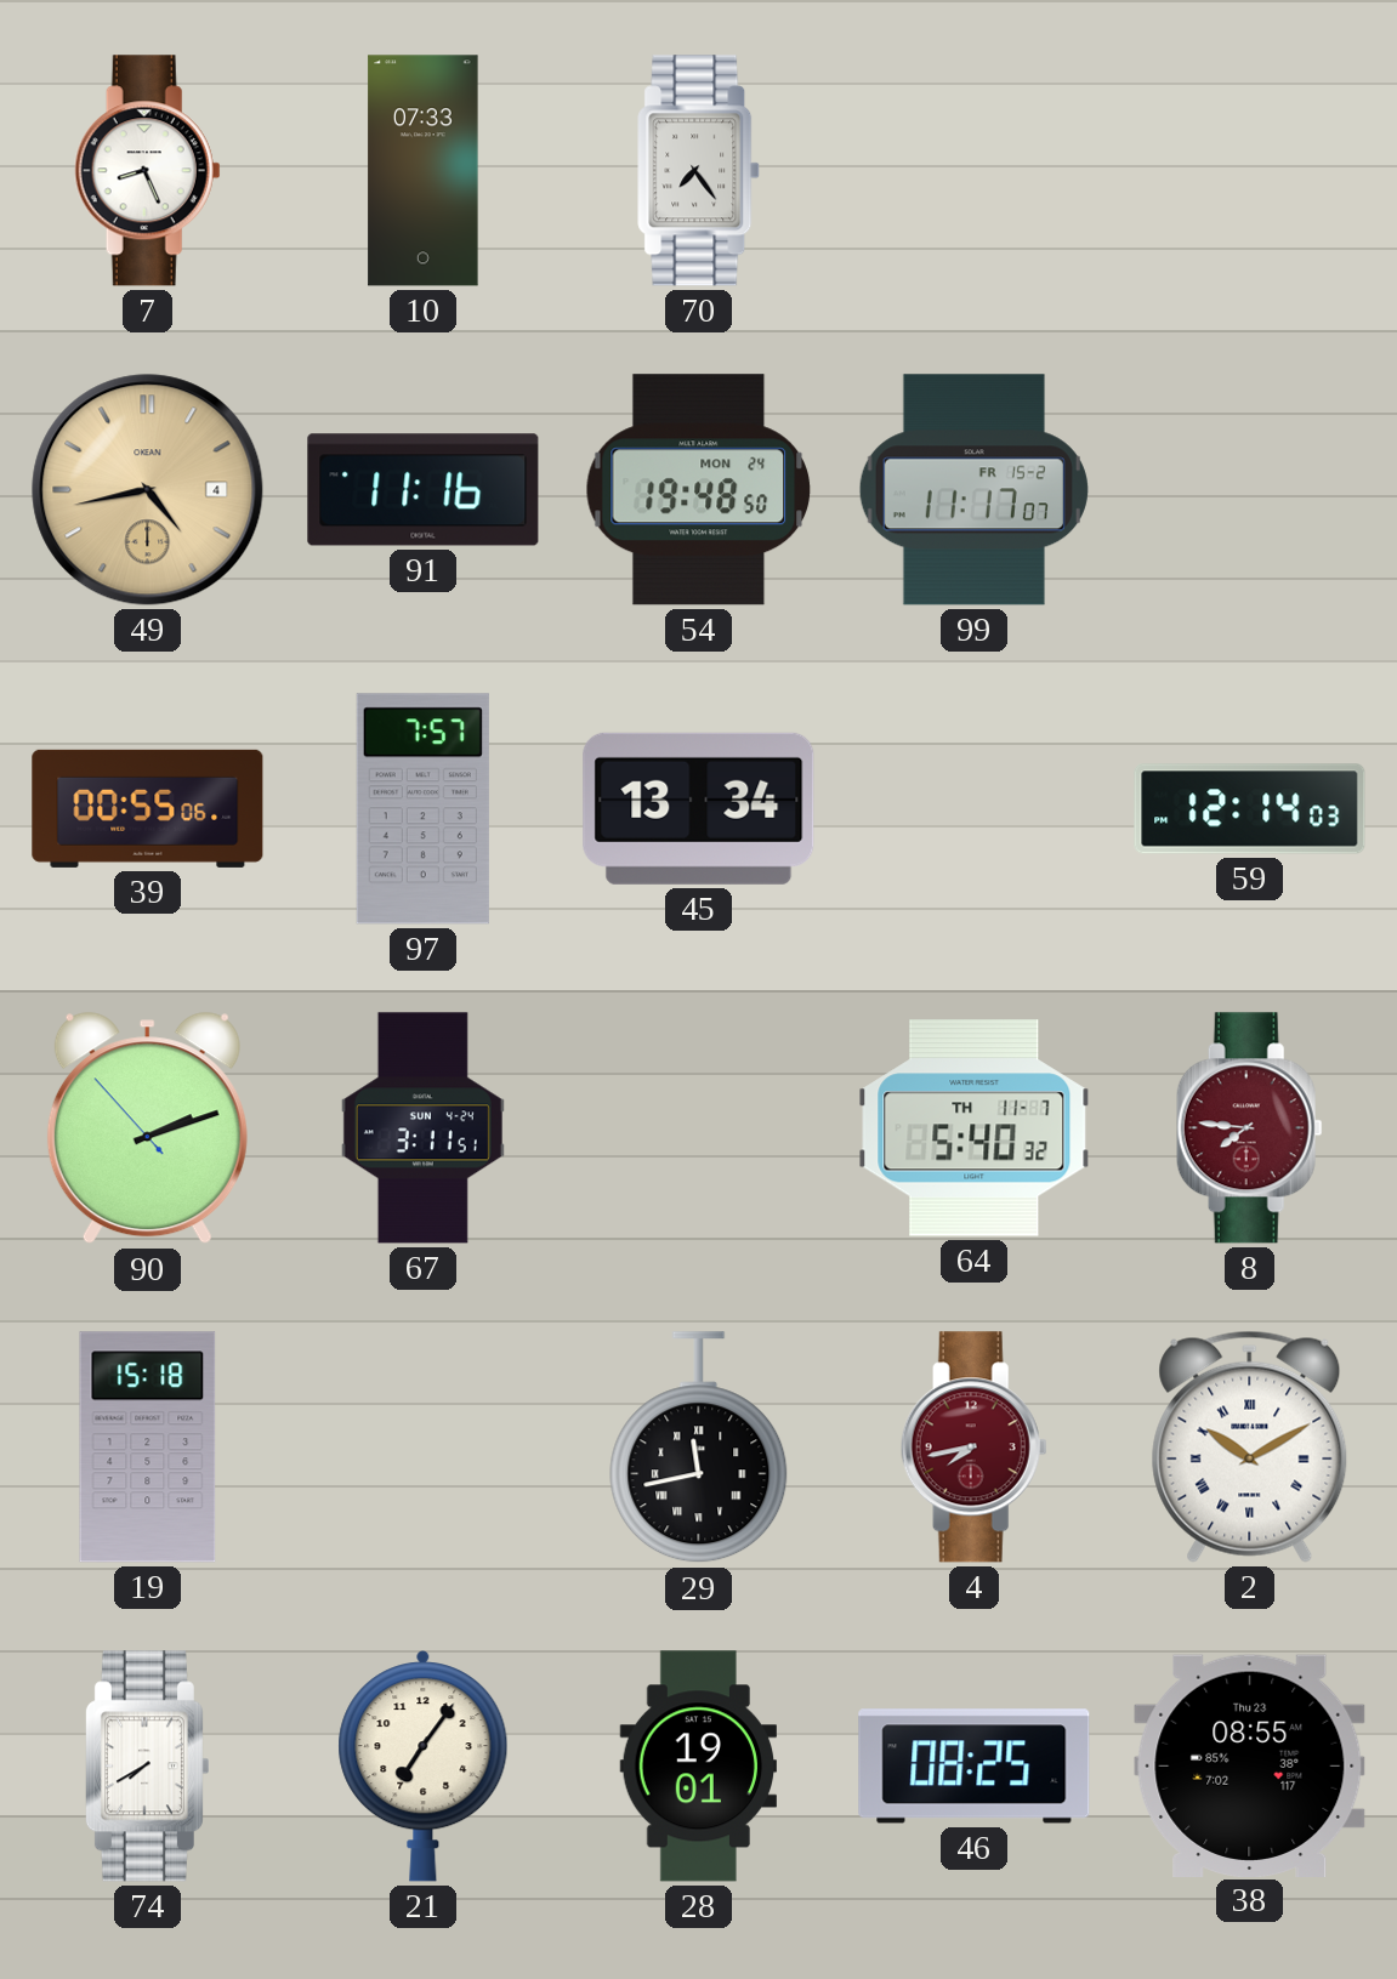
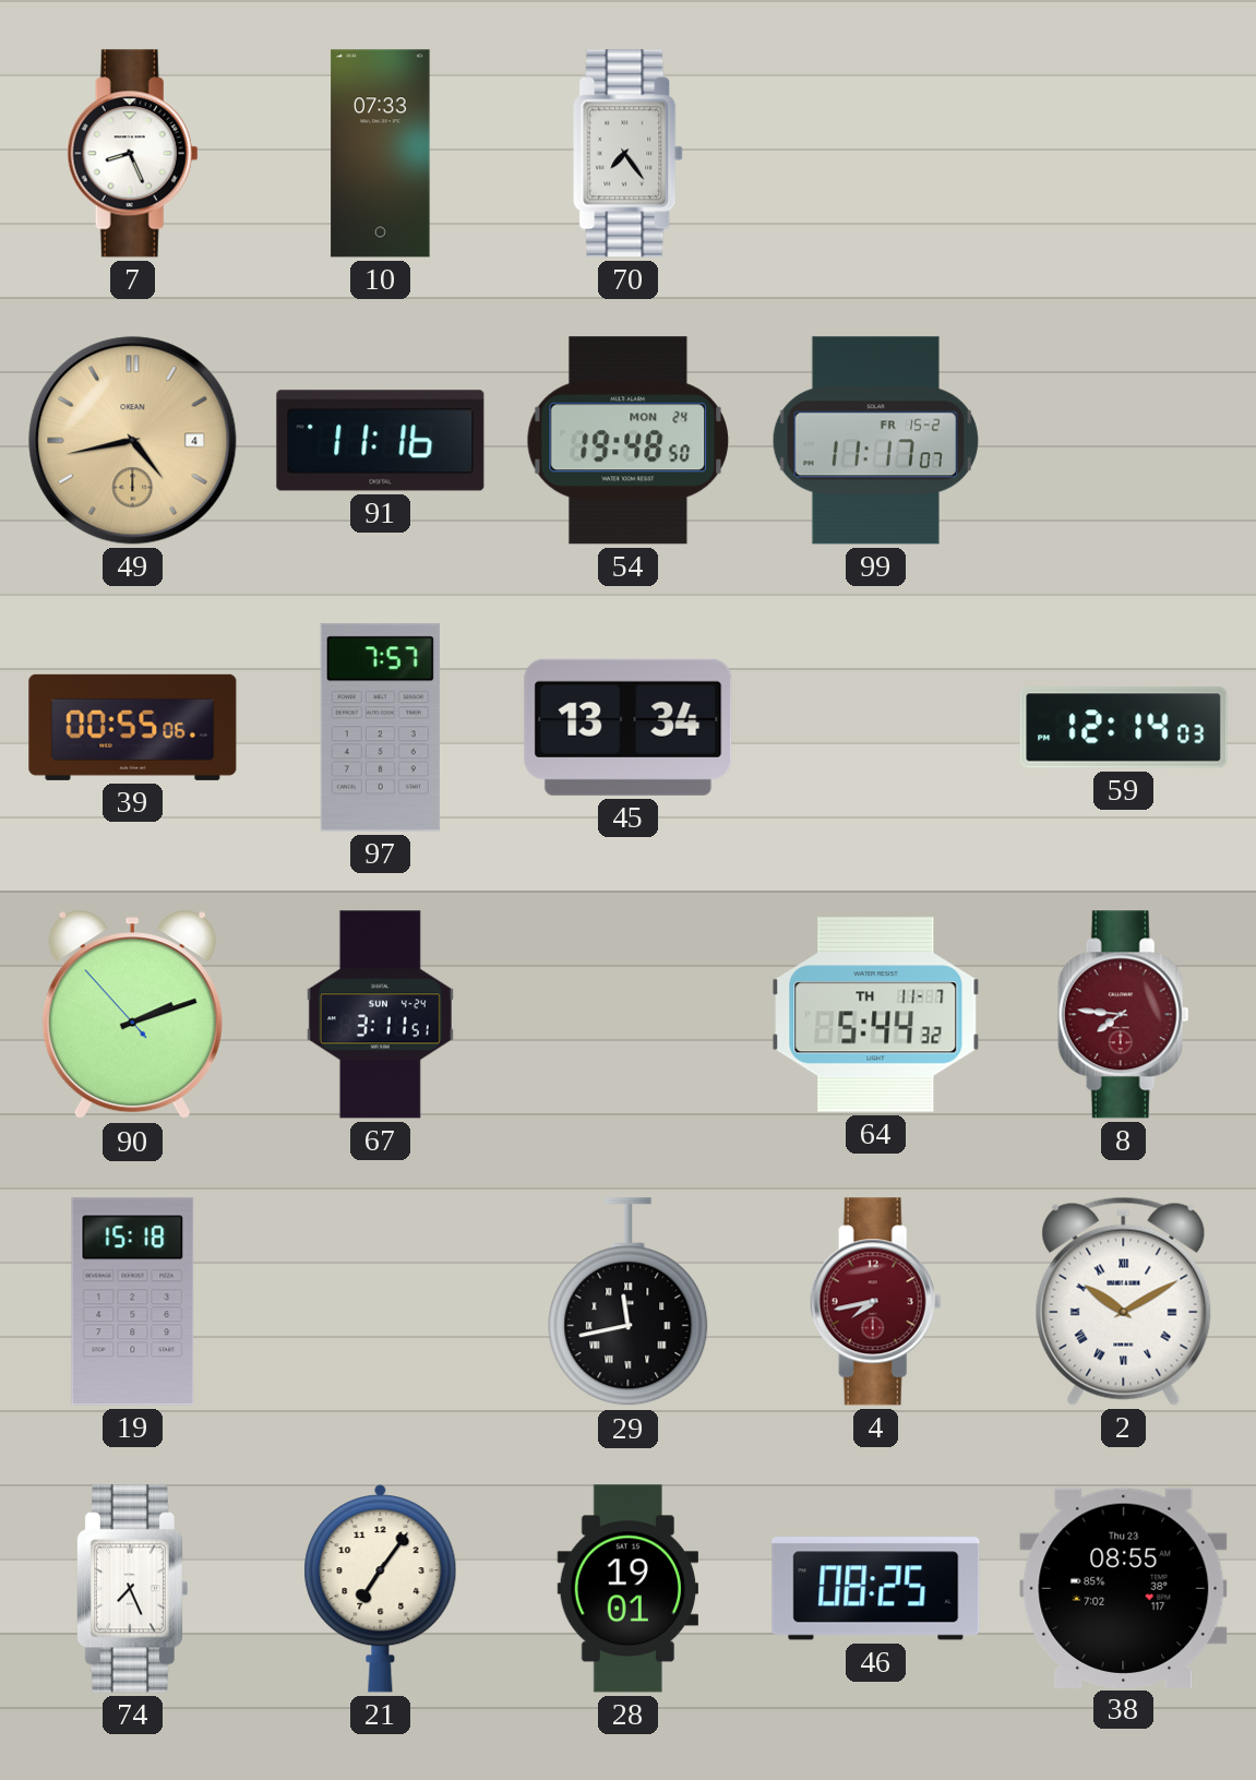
64: 5:40 -> 5:44 (876, 1015)
74: 7:40 -> 7:26 (132, 1589)
